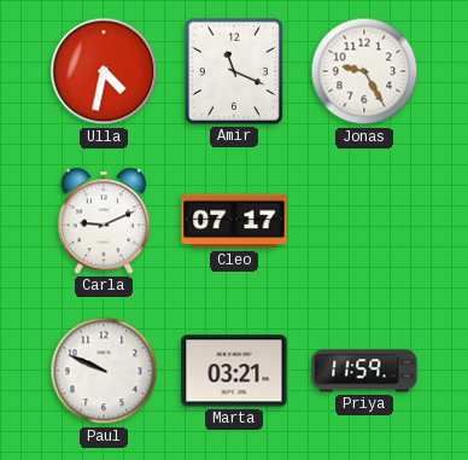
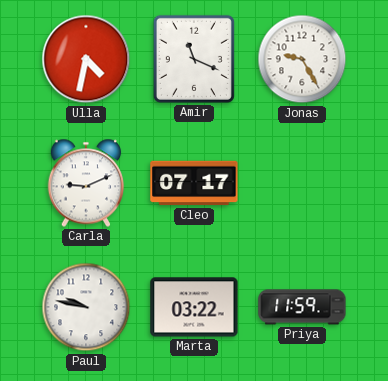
Paul: 9:49 -> 9:47 (86, 307)
Marta: 03:21 -> 03:22 (194, 307)
